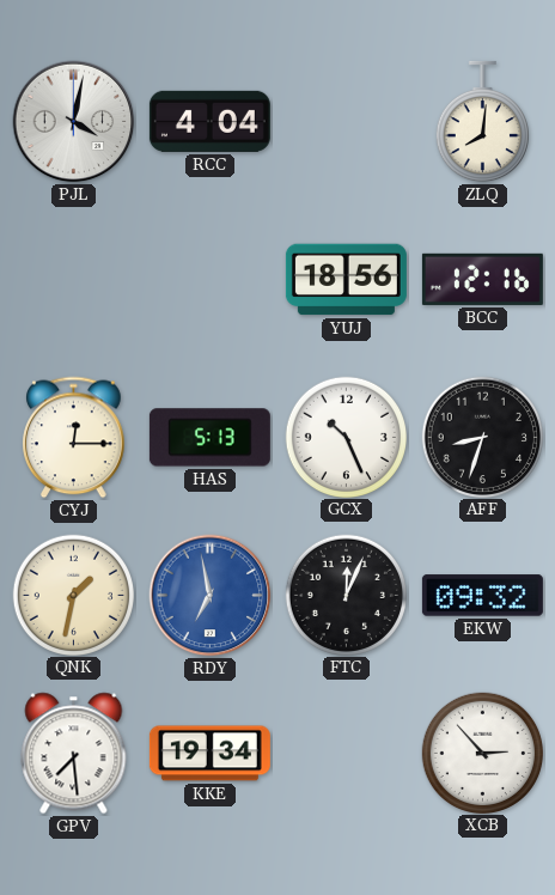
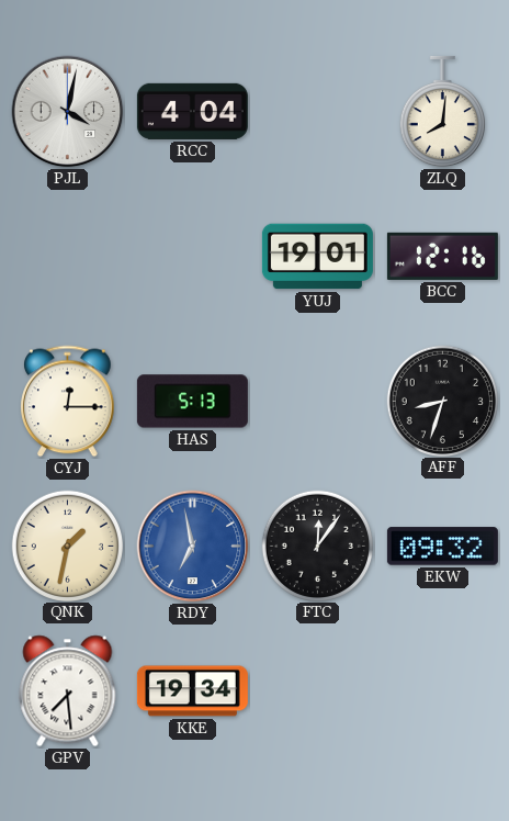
YUJ: 18:56 -> 19:01 (317, 257)
GCX: 10:26 -> none (346, 437)
FTC: 12:04 -> 12:06 (317, 546)
XCB: 2:53 -> none (482, 753)
